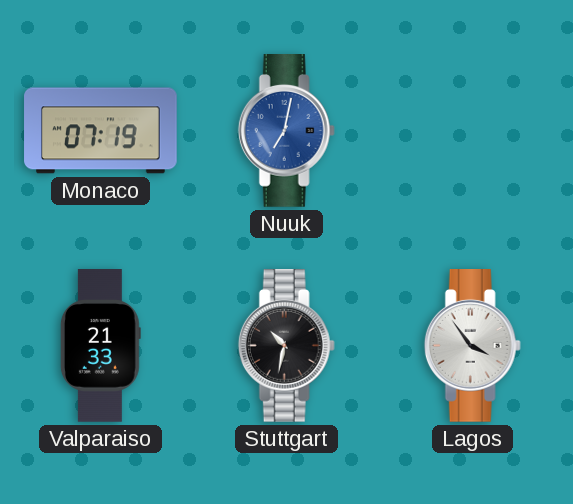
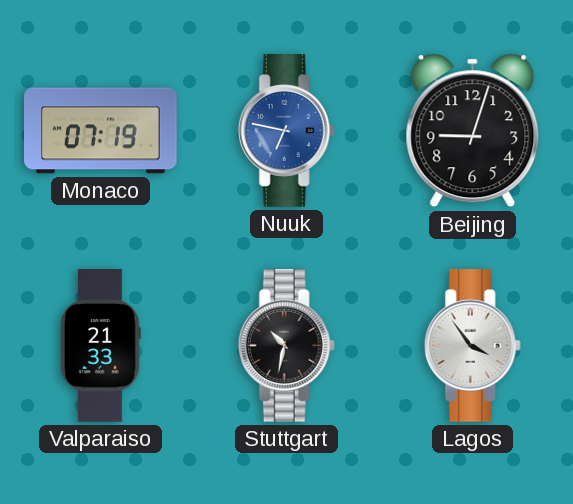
Nuuk: 7:02 -> 6:47 (286, 131)
Beijing: none -> 9:03 (473, 131)
